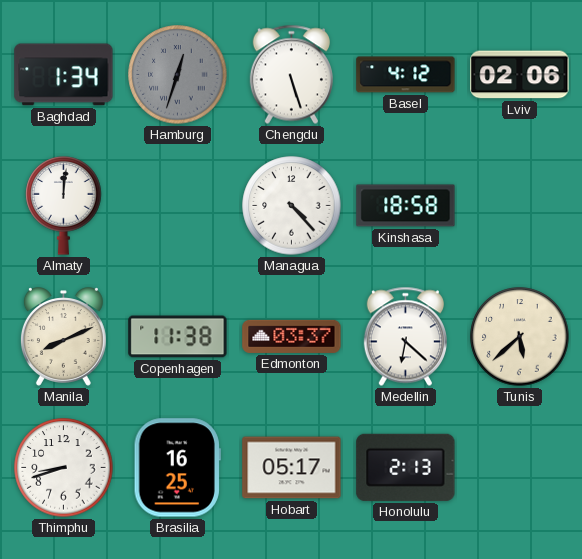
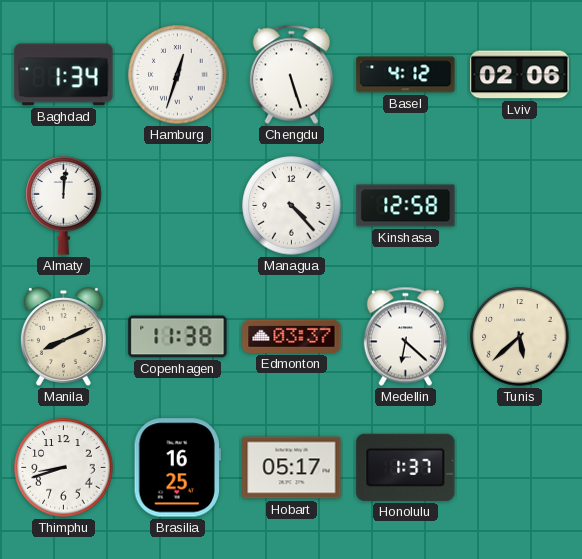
Hamburg dial: grey -> white (178, 75)
Kinshasa: 18:58 -> 12:58 (406, 206)
Honolulu: 2:13 -> 1:37 (406, 467)
